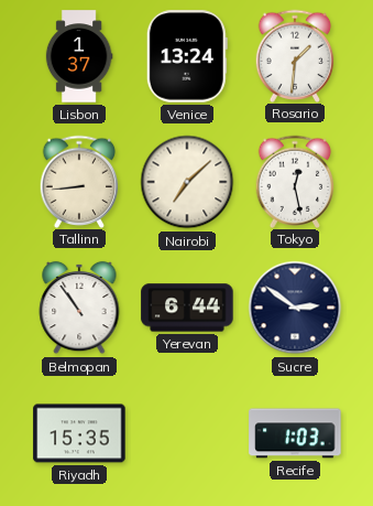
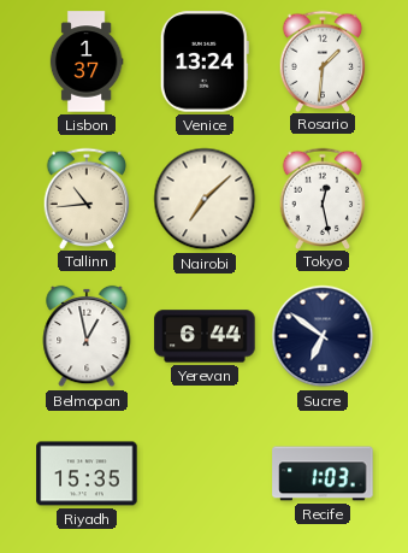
Tallinn: 8:44 -> 10:44 (87, 198)
Belmopan: 10:54 -> 12:58 (87, 336)
Sucre: 2:51 -> 6:51 (323, 336)
